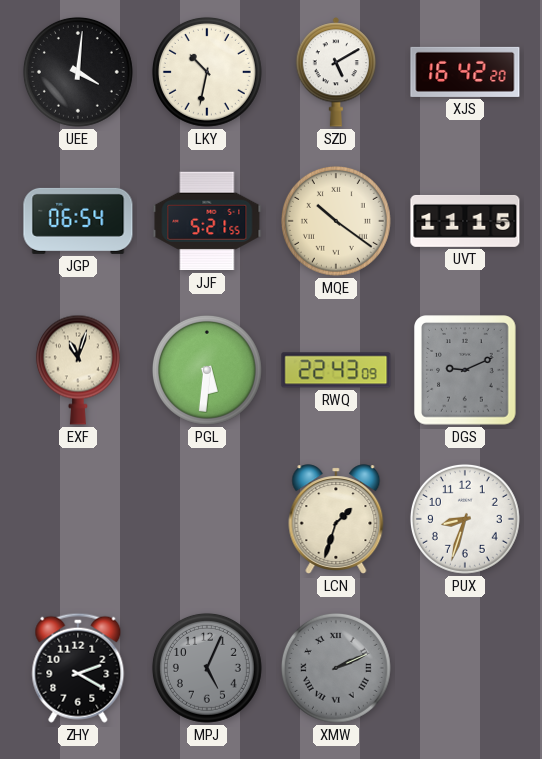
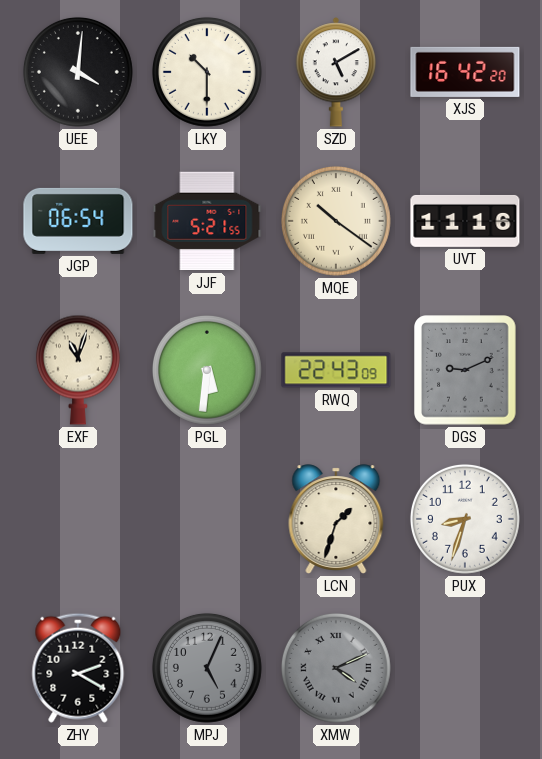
LKY: 10:32 -> 10:30 (207, 72)
UVT: 11:15 -> 11:16 (465, 221)
XMW: 2:11 -> 4:11 (336, 668)
